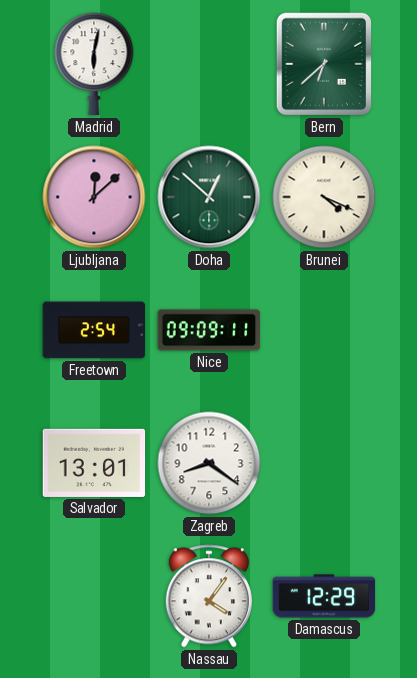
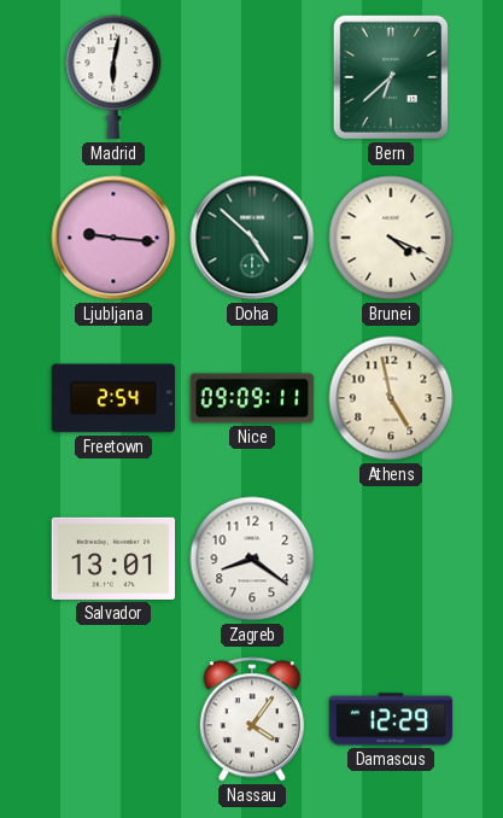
Ljubljana: 12:08 -> 9:16 (113, 238)
Doha: 12:52 -> 4:52 (252, 238)
Athens: none -> 4:58 (391, 398)
